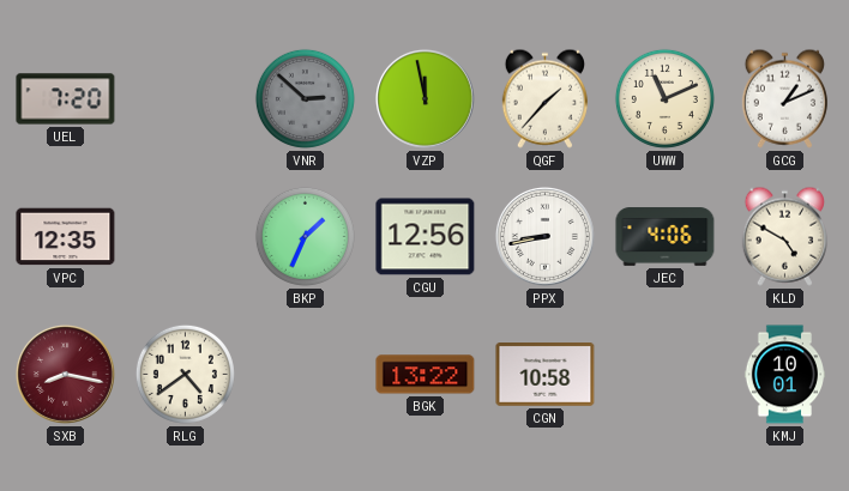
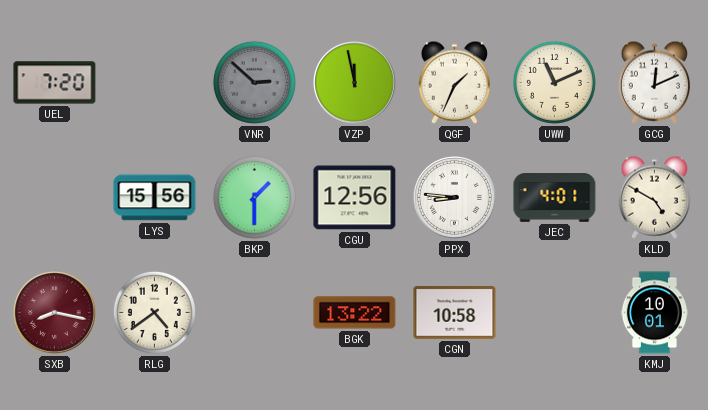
QGF: 1:37 -> 1:34 (454, 82)
GCG: 1:11 -> 12:11 (654, 82)
VPC: 12:35 -> none (66, 237)
LYS: none -> 15:56 (155, 198)
BKP: 1:34 -> 1:30 (254, 197)
PPX: 8:43 -> 8:46 (454, 197)
JEC: 4:06 -> 4:01 (555, 198)
